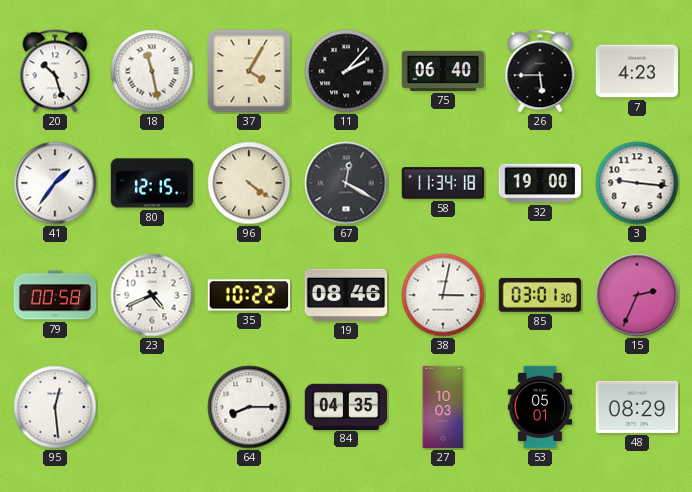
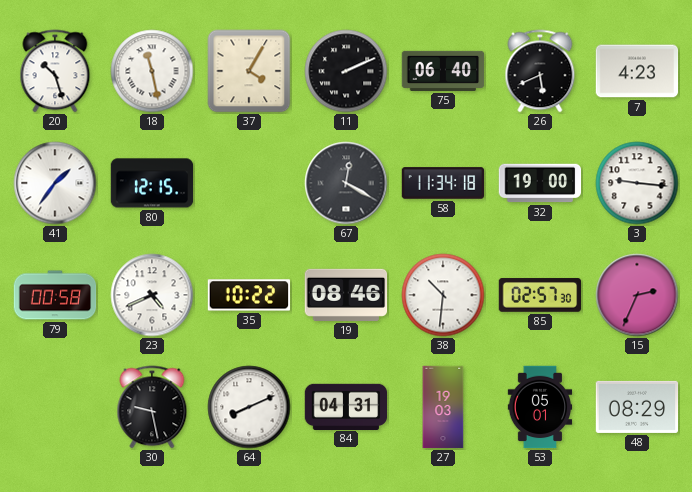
11: 2:07 -> 2:11 (346, 71)
26: 5:45 -> 5:41 (540, 71)
96: 4:21 -> none (249, 183)
38: 3:02 -> 10:31 (443, 295)
85: 03:01 -> 02:57 (540, 295)
95: 12:29 -> none (55, 407)
30: none -> 9:28 (152, 407)
64: 8:15 -> 8:11 (249, 407)
84: 04:35 -> 04:31 (346, 406)
27: 10:03 -> 19:03 (443, 407)
